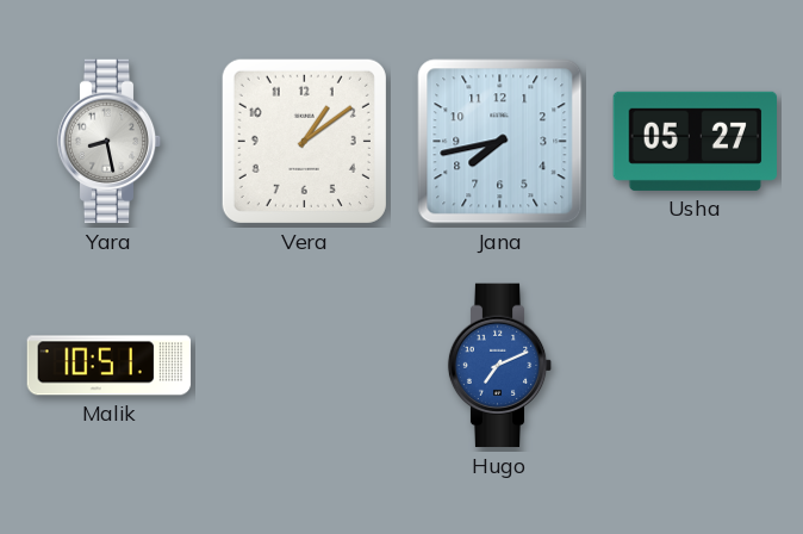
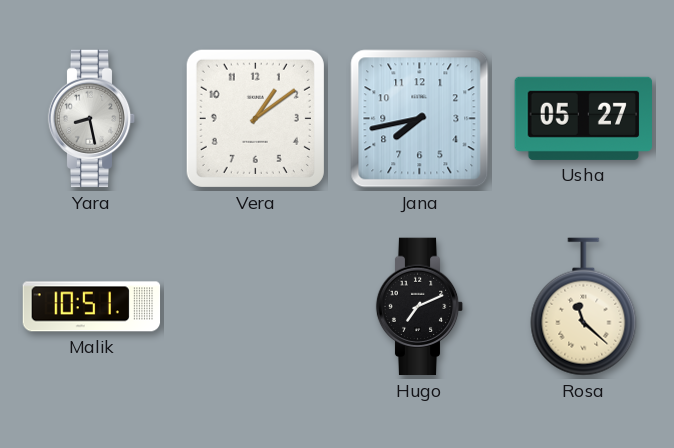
Hugo dial: blue -> black (420, 307)
Rosa: none -> 11:22 (584, 307)
